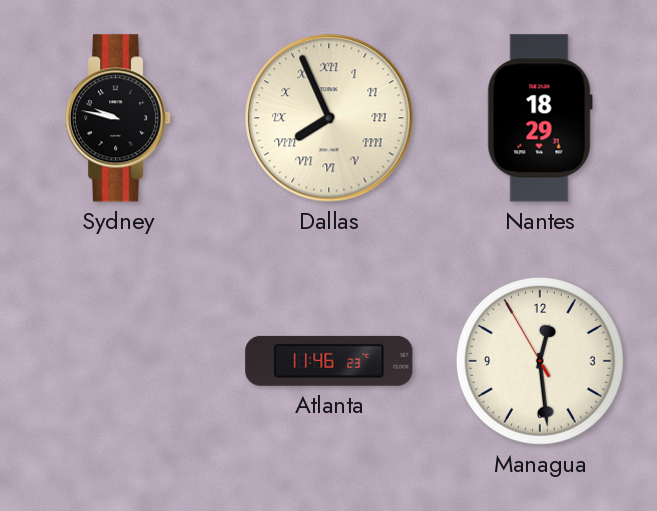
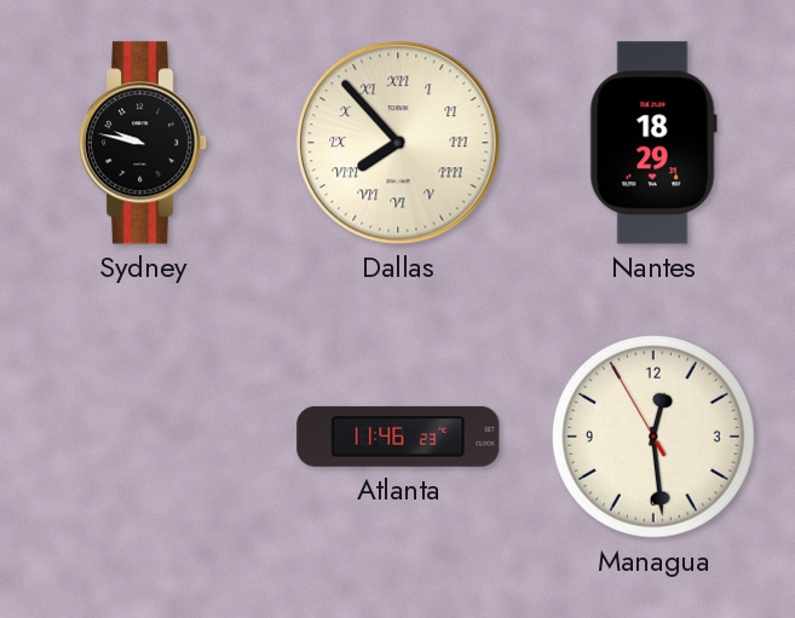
Dallas: 7:56 -> 7:53 (398, 143)
